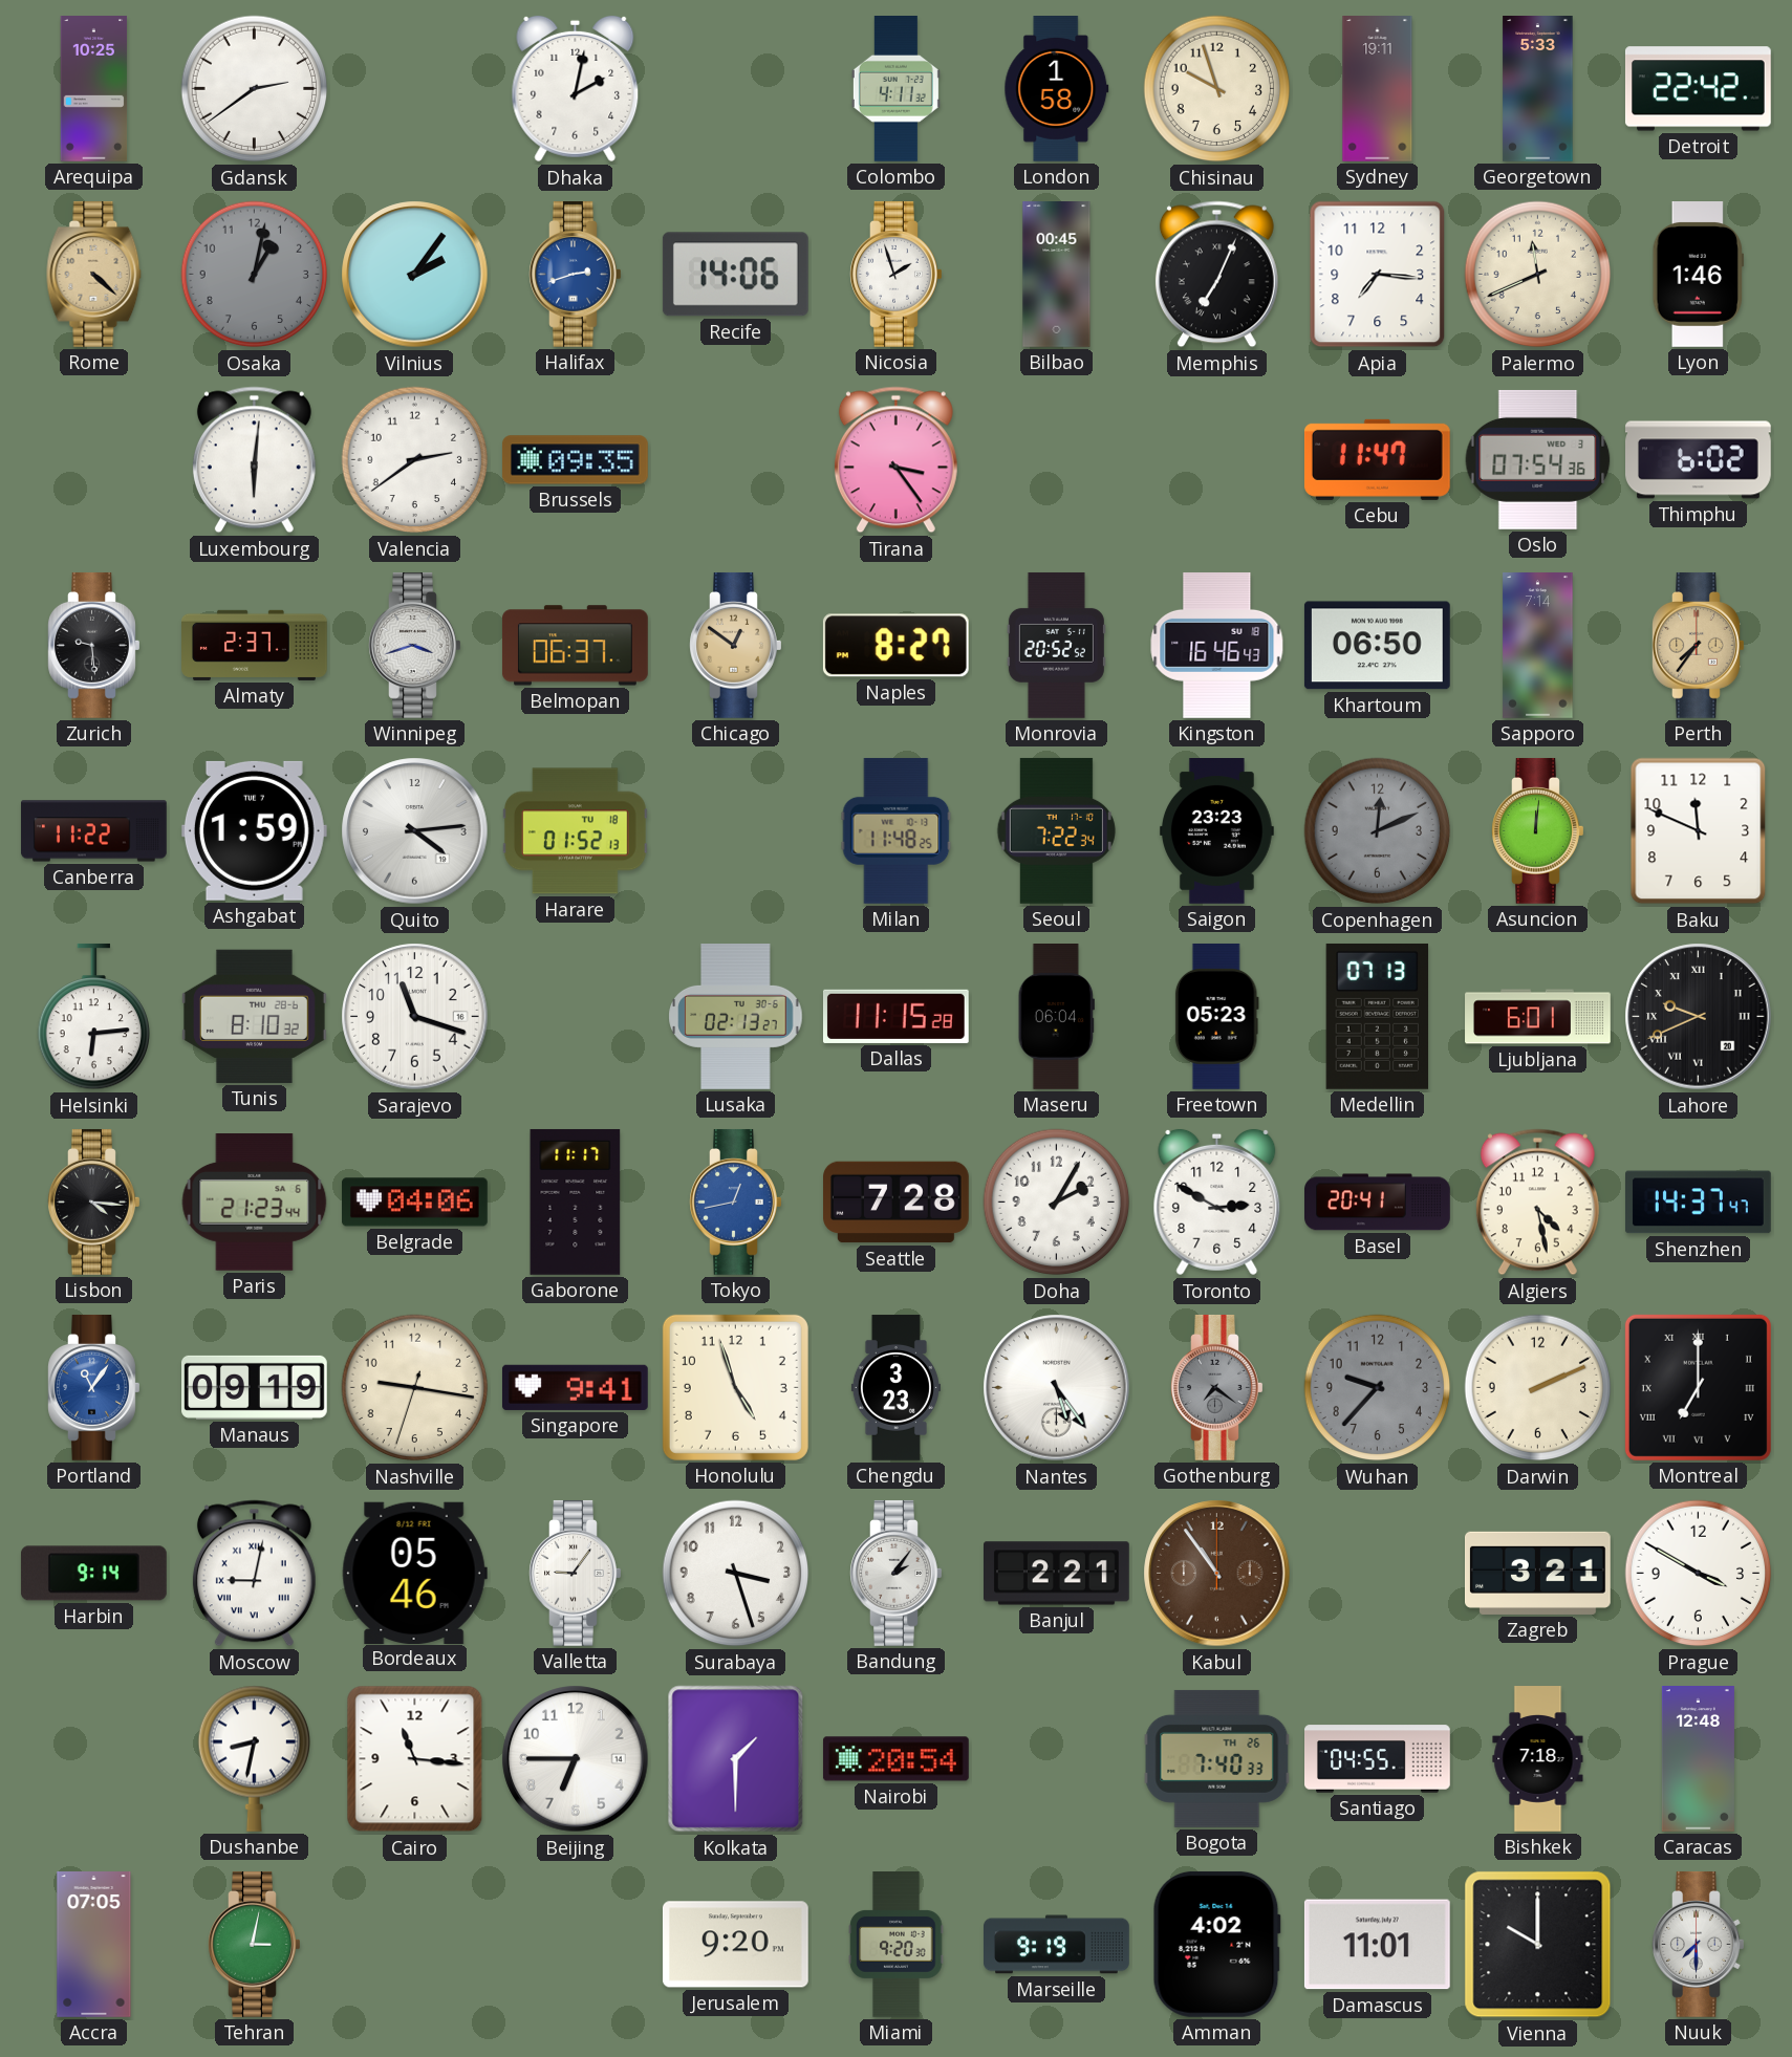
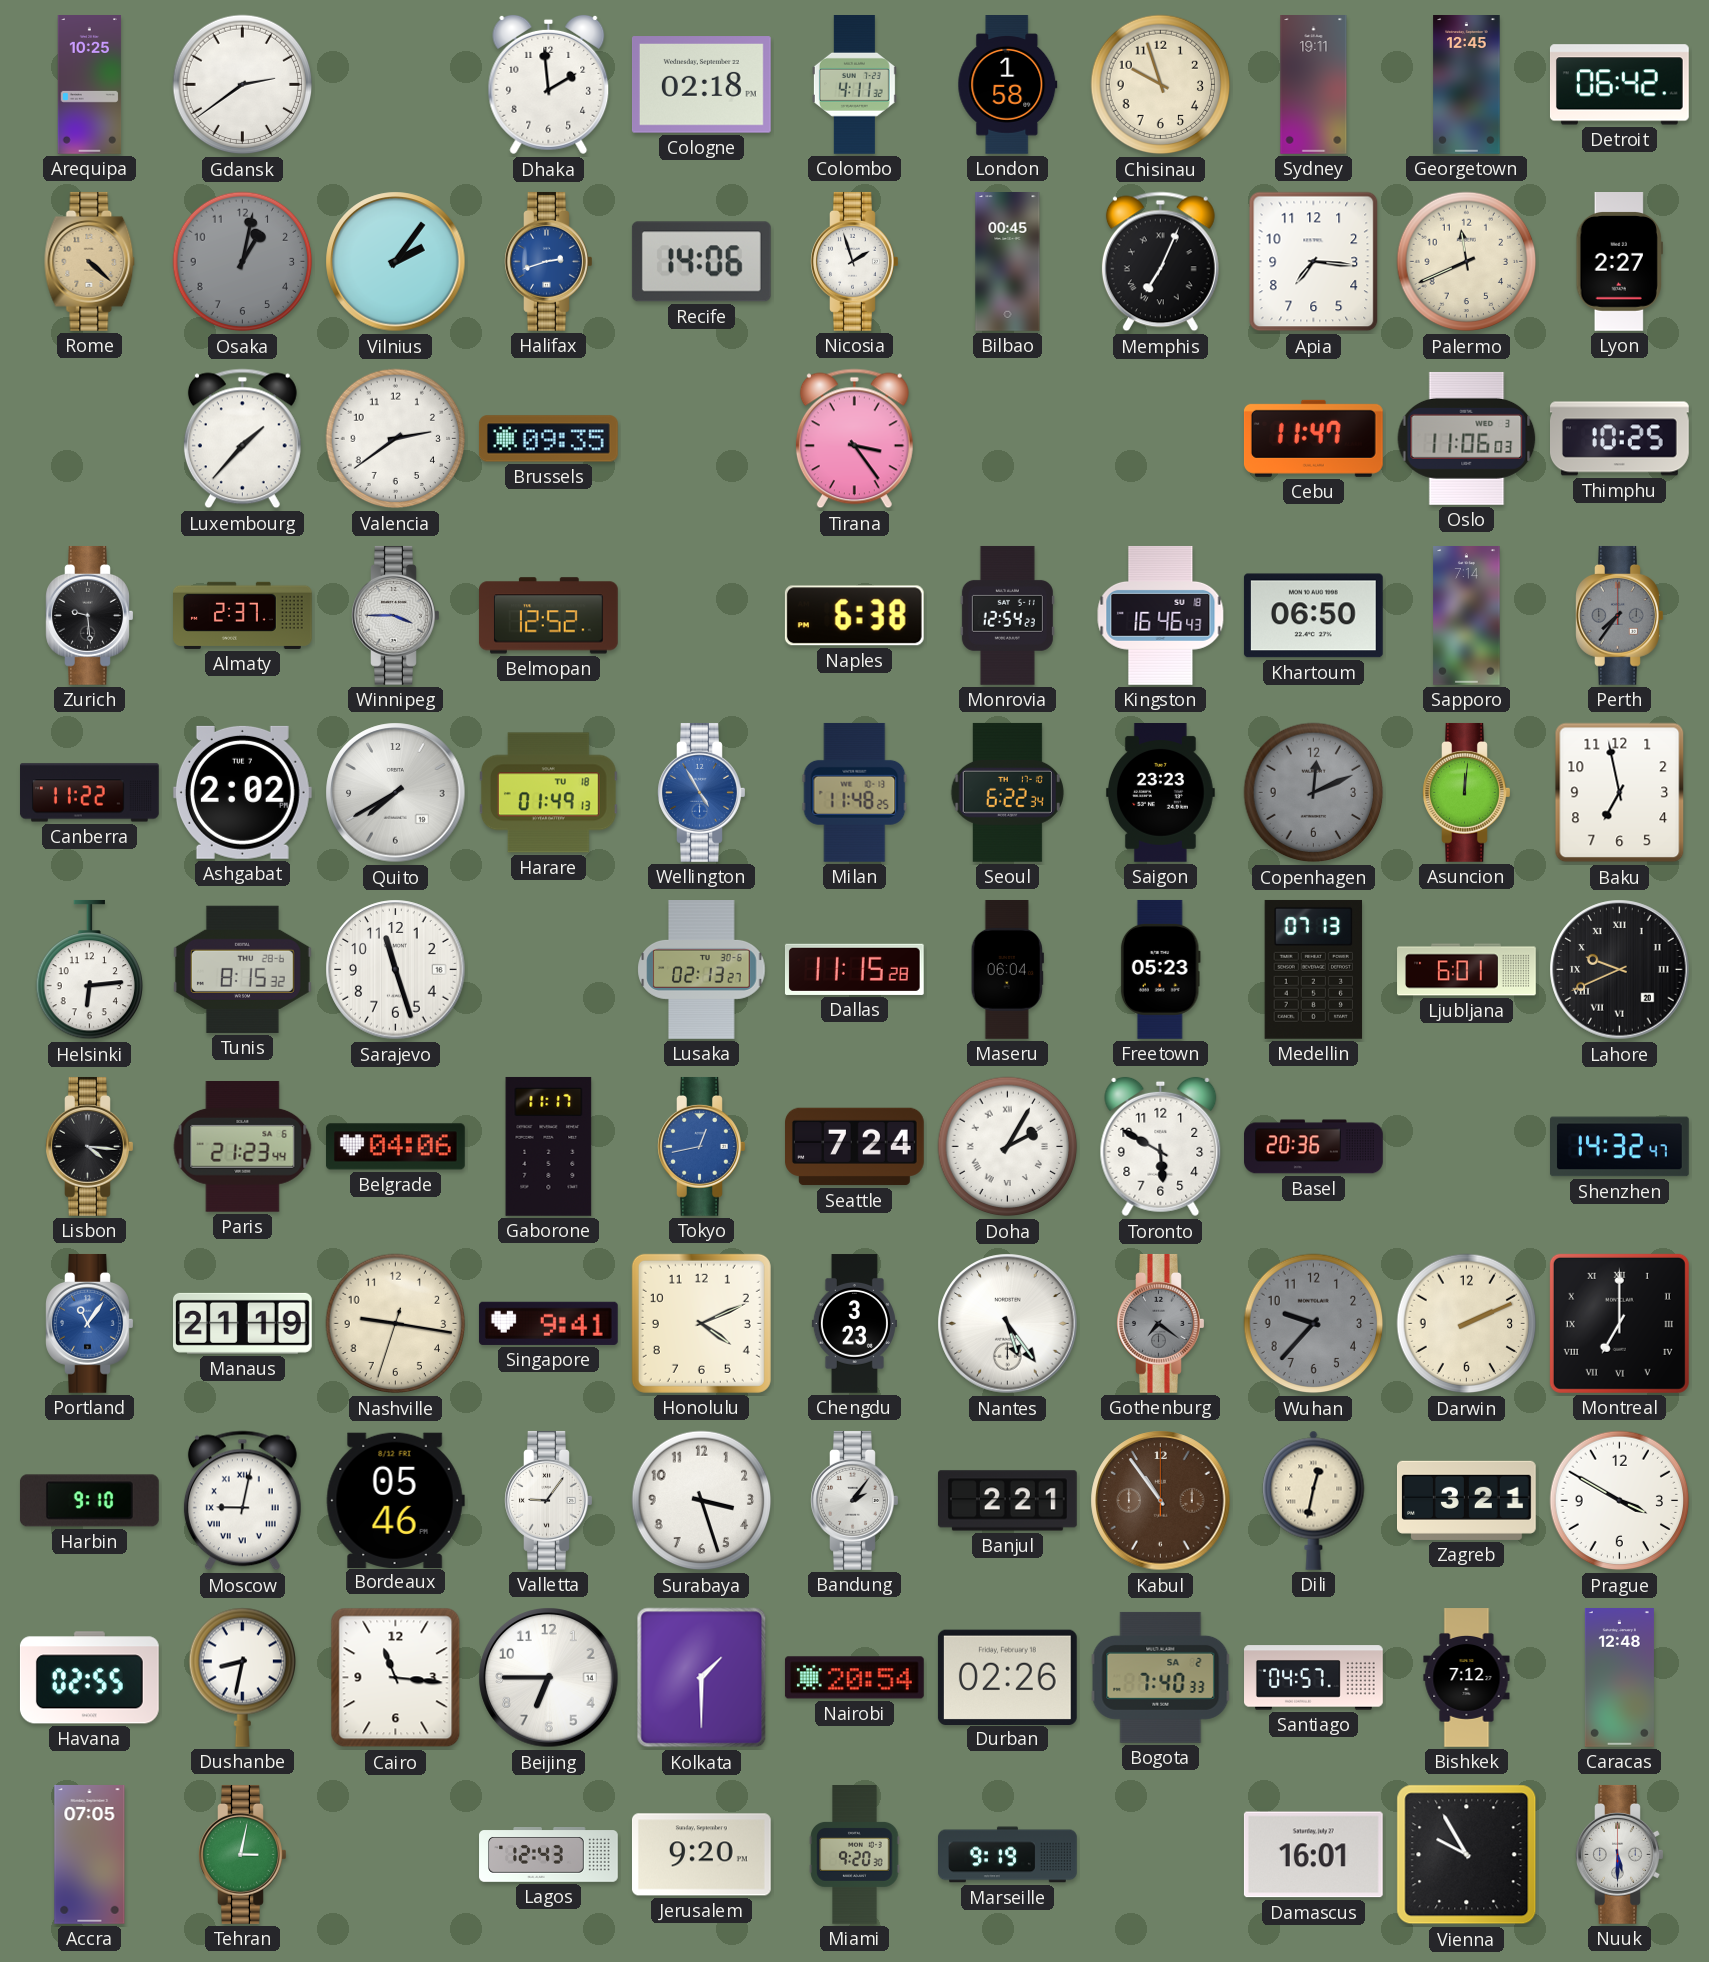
Dhaka: 2:02 -> 1:59 (549, 85)
Cologne: none -> 02:18 (701, 85)
Georgetown: 5:33 -> 12:45 (1467, 85)
Detroit: 22:42 -> 06:42 (1619, 85)
Lyon: 1:46 -> 2:27 (1619, 262)
Luxembourg: 6:01 -> 1:37 (242, 439)
Oslo: 07:54 -> 11:06 (1467, 438)
Thimphu: 6:02 -> 10:25 (1620, 439)
Winnipeg: 3:42 -> 3:45 (396, 615)
Belmopan: 06:37 -> 12:52 (548, 616)
Chicago: 12:51 -> none (736, 645)
Naples: 8:27 -> 6:38 (854, 616)
Monrovia: 20:52 -> 12:54 (1007, 615)
Perth dial: champagne -> grey (1620, 615)
Ashgabat: 1:59 -> 2:02 (242, 792)
Quito: 4:14 -> 7:40 (396, 793)
Harare: 01:52 -> 01:49 (548, 793)
Wellington: none -> 4:55 (702, 792)
Seoul: 7:22 -> 6:22 (1007, 792)
Baku: 11:49 -> 6:58 (1620, 793)
Tunis: 8:10 -> 8:15 (242, 969)
Sarajevo: 11:18 -> 11:27 (396, 970)
Seattle: 7:28 -> 7:24 (855, 1147)
Doha numerals: Arabic -> Roman (1008, 1147)
Toronto: 2:50 -> 5:50 (1161, 1147)
Basel: 20:41 -> 20:36 (1314, 1147)
Algiers: 4:28 -> none (1537, 1203)
Shenzhen: 14:37 -> 14:32 (1620, 1147)
Manaus: 09:19 -> 21:19 (243, 1323)
Honolulu: 4:57 -> 4:11 (701, 1323)
Harbin: 9:14 -> 9:10 (89, 1501)
Dili: none -> 12:32 (1314, 1500)
Havana: none -> 02:55 (89, 1678)
Durban: none -> 02:26 (1007, 1677)
Bogota date: TH 26 -> SA 2 (1161, 1677)
Santiago: 04:55 -> 04:57 (1314, 1678)
Bishkek: 7:18 -> 7:12 (1467, 1678)
Lagos: none -> 12:43 (549, 1855)
Amman: 4:02 -> none (1216, 1944)
Damascus: 11:01 -> 16:01 (1313, 1855)
Vienna: 10:00 -> 9:55 (1467, 1855)
Nuuk: 7:30 -> 5:30 (1620, 1854)
